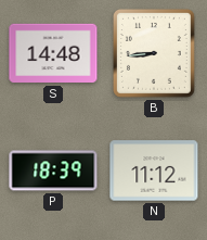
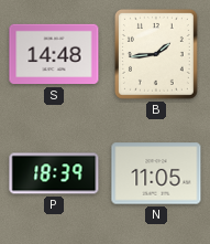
B: 8:44 -> 1:44 (156, 54)
N: 11:12 -> 11:05 (156, 173)
